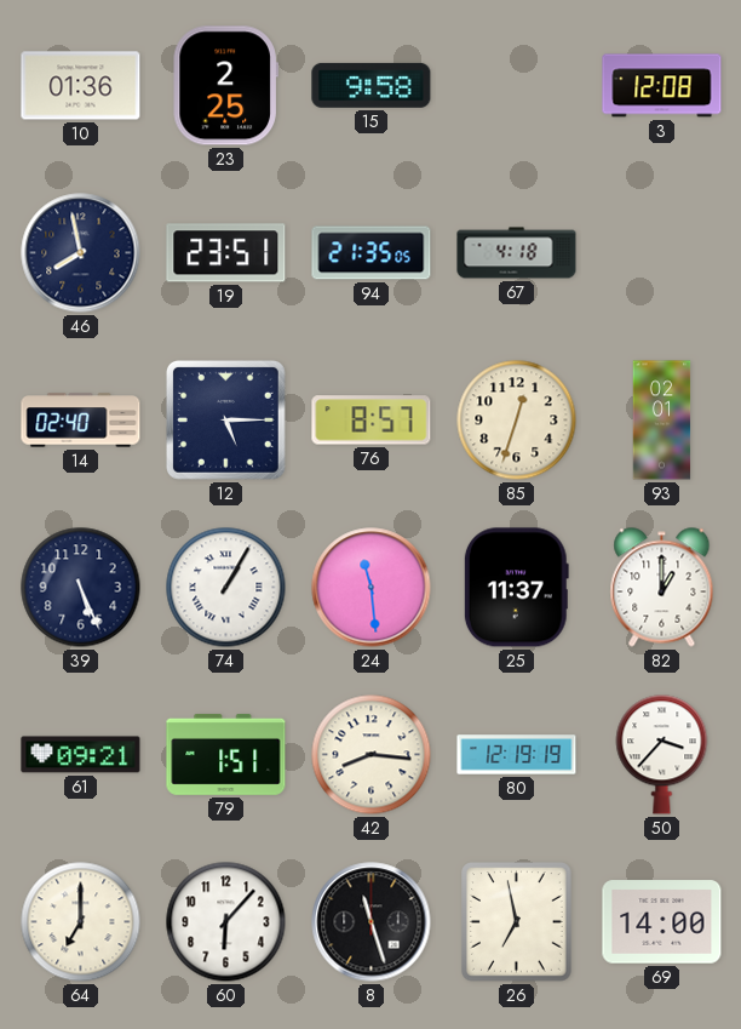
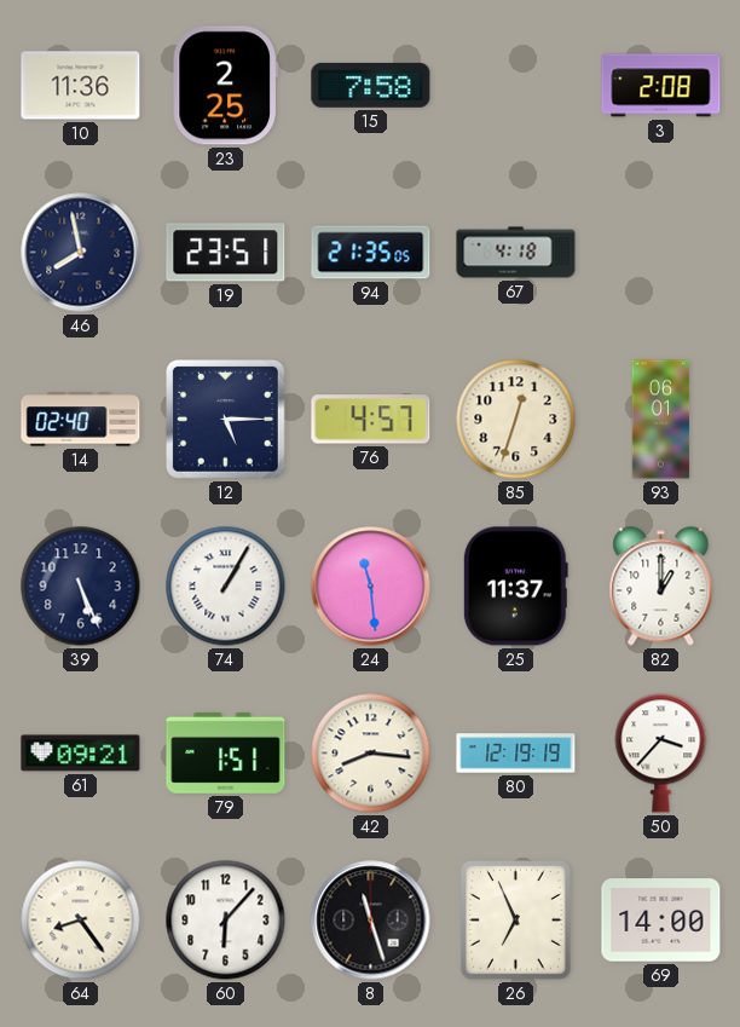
10: 01:36 -> 11:36 (81, 86)
15: 9:58 -> 7:58 (371, 85)
3: 12:08 -> 2:08 (661, 86)
76: 8:57 -> 4:57 (371, 420)
93: 02:01 -> 06:01 (661, 420)
64: 7:00 -> 8:24 (81, 921)
26: 6:58 -> 6:56 (516, 921)
